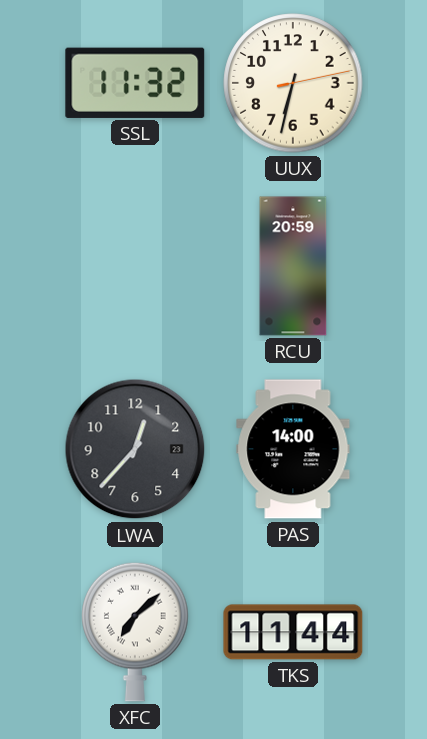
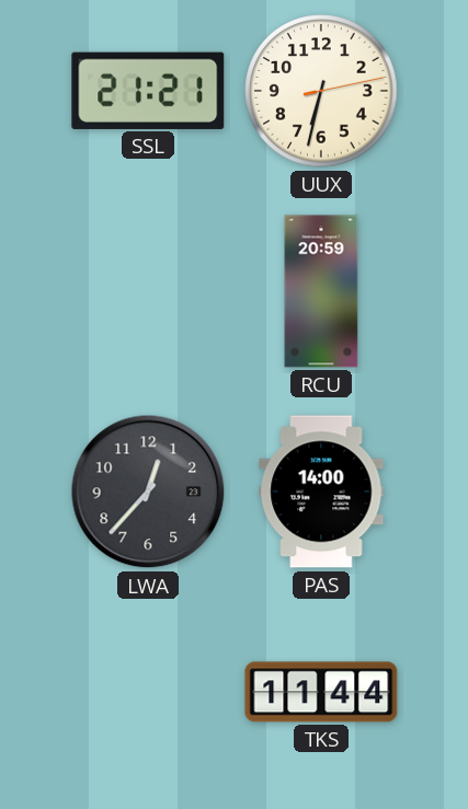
SSL: 11:32 -> 21:21 (148, 91)
XFC: 7:08 -> none (135, 632)
